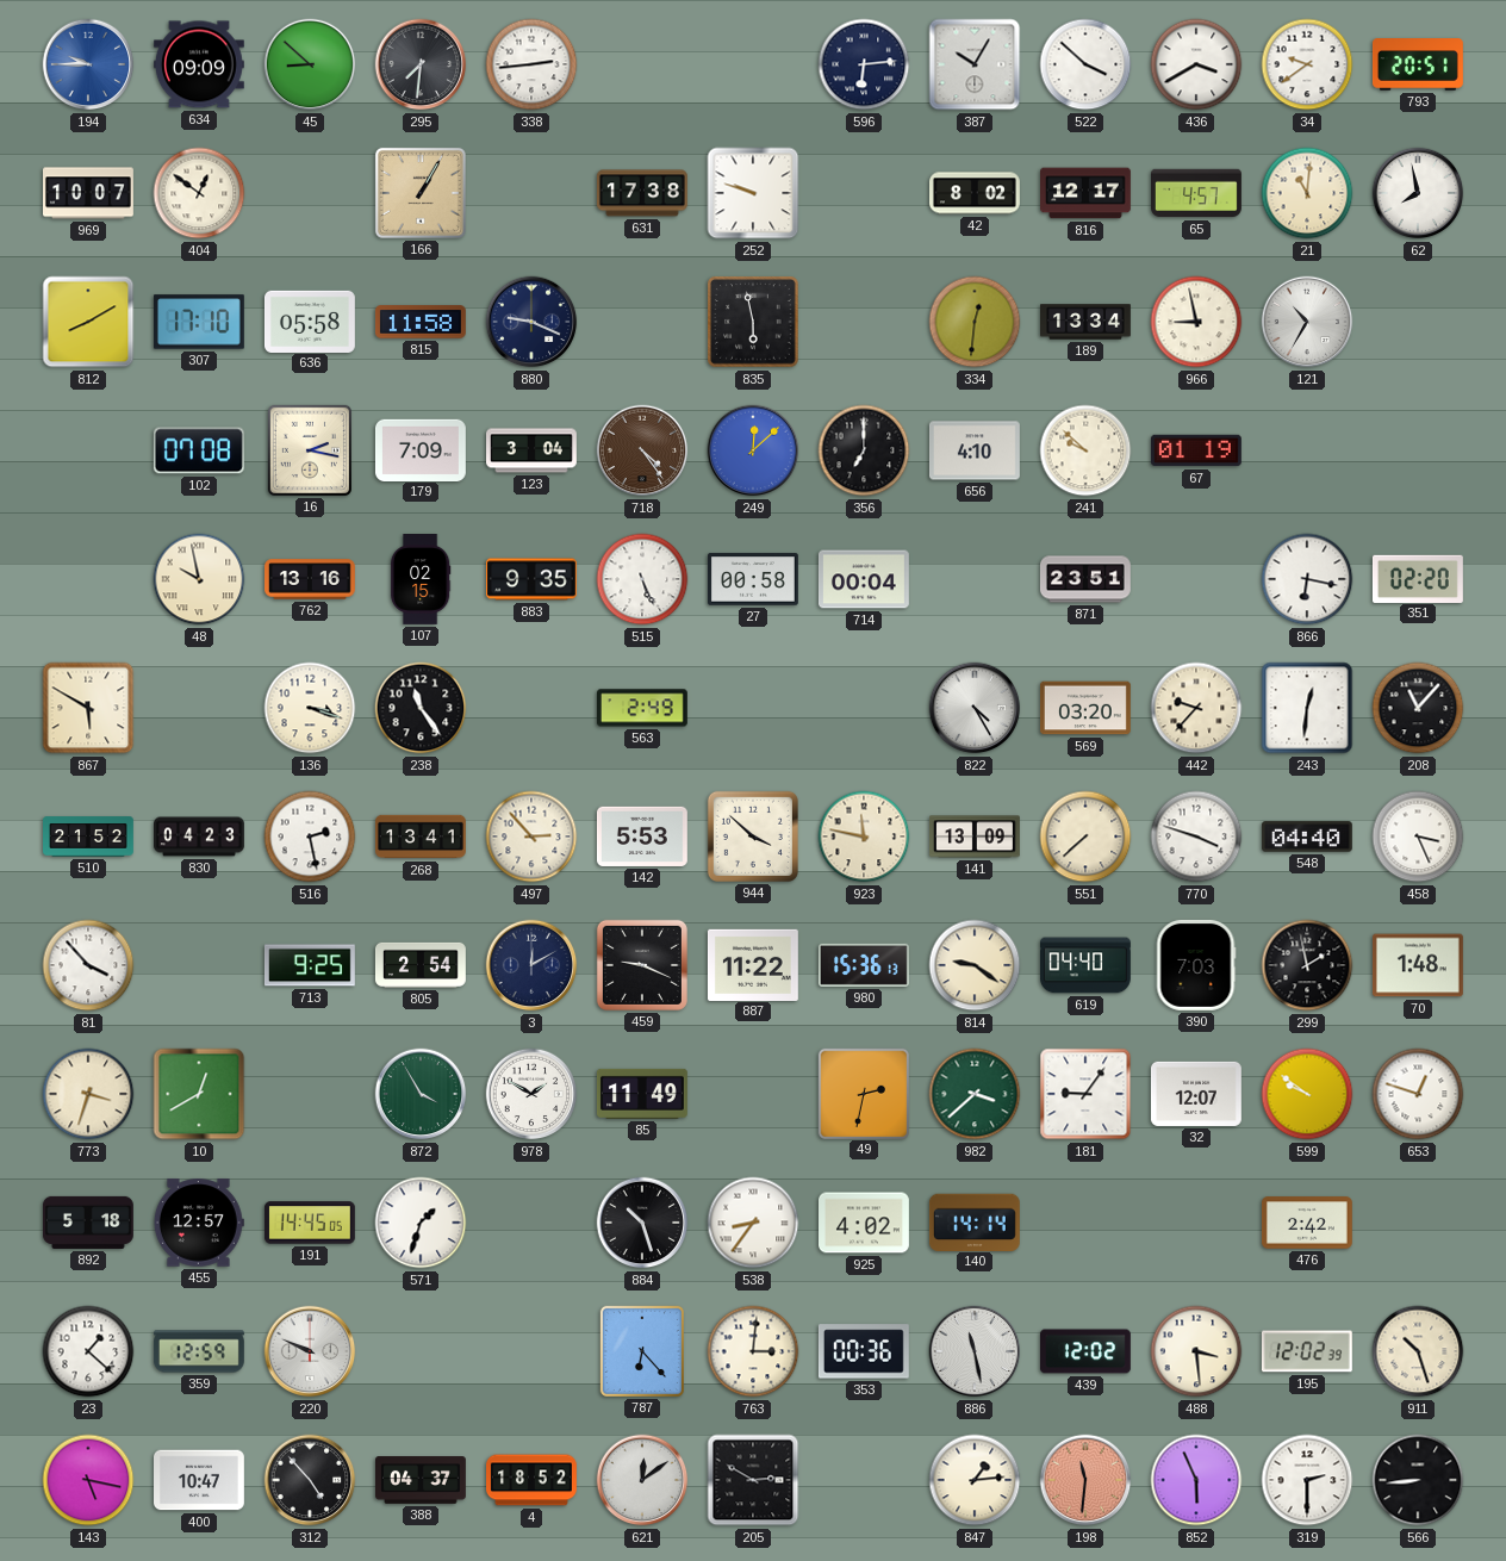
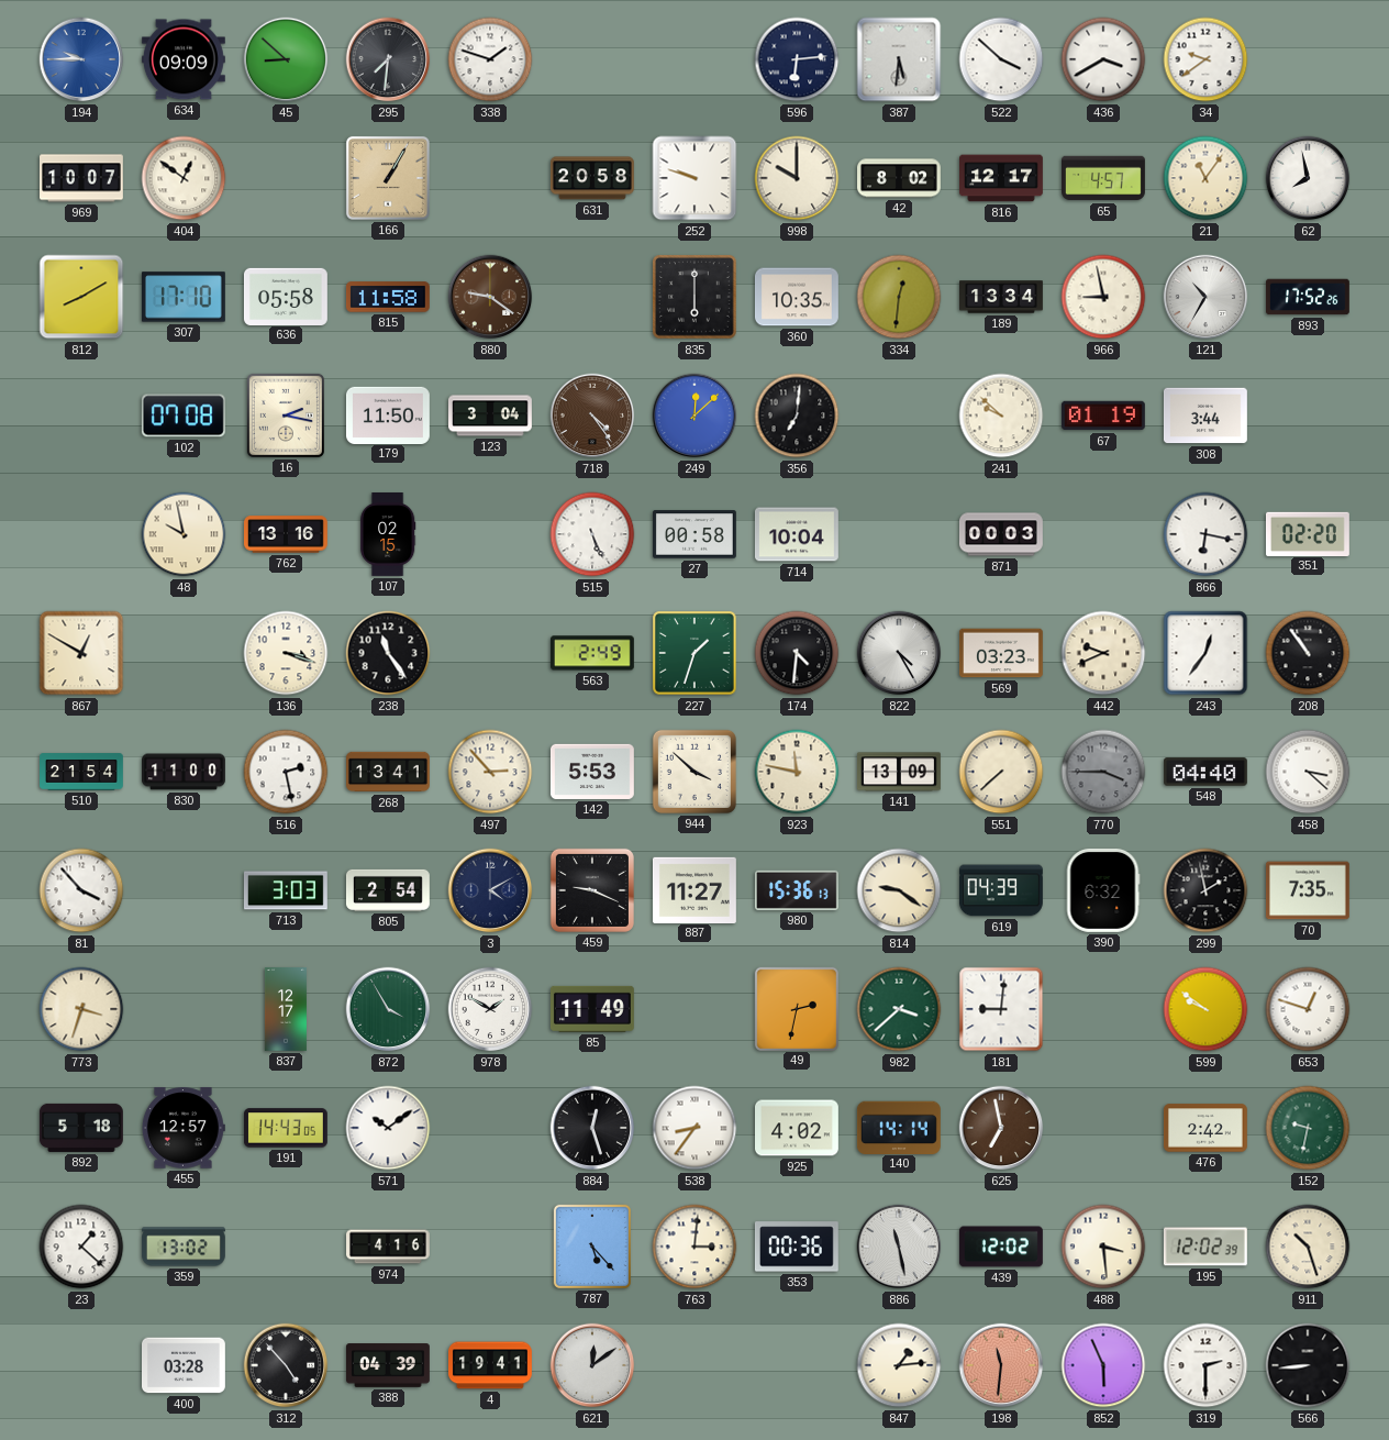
338: 2:44 -> 1:48 (490, 59)
387: 10:05 -> 5:31 (899, 59)
793: 20:51 -> none (1418, 64)
631: 17:38 -> 20:58 (592, 178)
998: none -> 10:00 (797, 178)
21: 11:01 -> 11:06 (1205, 178)
880: 9:19 -> 9:21 (490, 297)
880 dial: navy -> brown (490, 297)
835: 5:58 -> 6:00 (694, 297)
360: none -> 10:35 (797, 297)
893: none -> 17:52 (1309, 297)
179: 7:09 -> 11:50 (388, 414)
356: 7:00 -> 7:01 (797, 416)
656: 4:10 -> none (975, 450)
308: none -> 3:44 (1205, 416)
883: 9:35 -> none (531, 579)
714: 00:04 -> 10:04 (797, 534)
871: 23:51 -> 00:03 (1002, 534)
867: 5:50 -> 12:50 (81, 653)
227: none -> 1:33 (694, 653)
174: none -> 4:31 (797, 653)
569: 03:20 -> 03:23 (1001, 653)
442: 9:37 -> 9:41 (1103, 653)
243: 12:31 -> 12:36 (1205, 653)
208: 11:07 -> 10:54 (1308, 653)
510: 21:52 -> 21:54 (82, 772)
830: 04:23 -> 11:00 (185, 772)
770: 3:48 -> 3:45 (1103, 772)
770 dial: white -> grey (1103, 772)
458: 3:26 -> 3:22 (1308, 772)
713: 9:25 -> 3:03 (286, 890)
3: 12:10 -> 4:10 (490, 890)
887: 11:22 -> 11:27 (694, 889)
619: 04:40 -> 04:39 (1001, 890)
390: 7:03 -> 6:32 (1103, 890)
70: 1:48 -> 7:35 (1308, 890)
10: 12:40 -> none (199, 1094)
837: none -> 12:17 (286, 1010)
181: 9:06 -> 9:01 (1001, 1009)
32: 12:07 -> none (1196, 1094)
191: 14:45 -> 14:43 (286, 1128)
571: 1:33 -> 10:09 (388, 1128)
884: 10:27 -> 12:27 (592, 1128)
625: none -> 6:58 (1001, 1128)
152: none -> 9:32 (1308, 1128)
359: 12:59 -> 13:02 (184, 1247)
220: 9:49 -> none (310, 1351)
974: none -> 4:16 (389, 1247)
787: 6:23 -> 5:23 (592, 1247)
143: 5:17 -> none (88, 1480)
400: 10:47 -> 03:28 (185, 1365)
388: 04:37 -> 04:39 (389, 1365)
4: 18:52 -> 19:41 (491, 1365)
205: 2:50 -> none (753, 1480)
